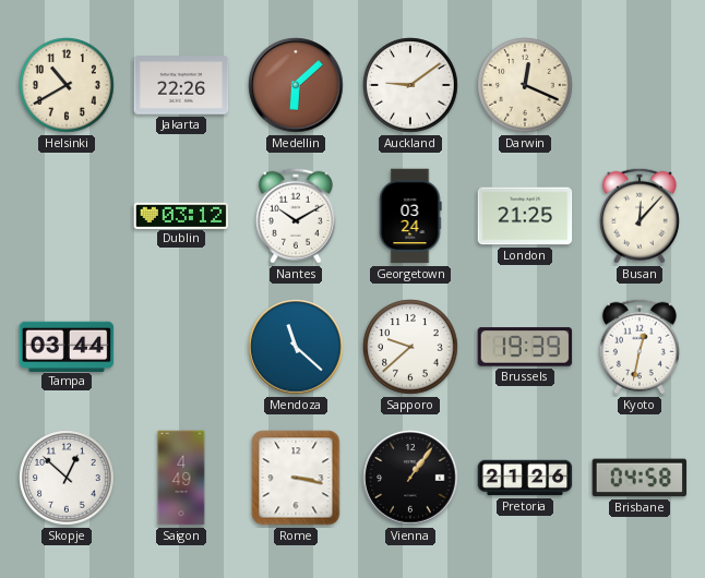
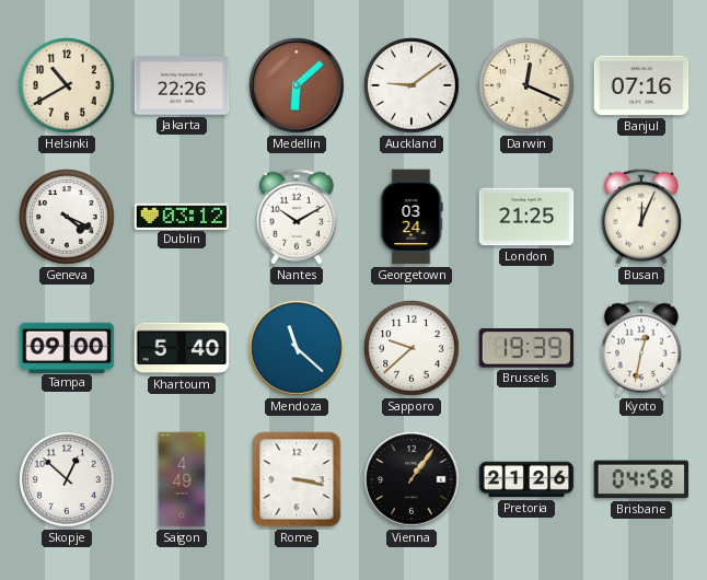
Banjul: none -> 07:16 (641, 85)
Geneva: none -> 4:19 (67, 217)
Busan: 12:07 -> 12:04 (641, 217)
Tampa: 03:44 -> 09:00 (67, 347)
Khartoum: none -> 5:40 (182, 348)
